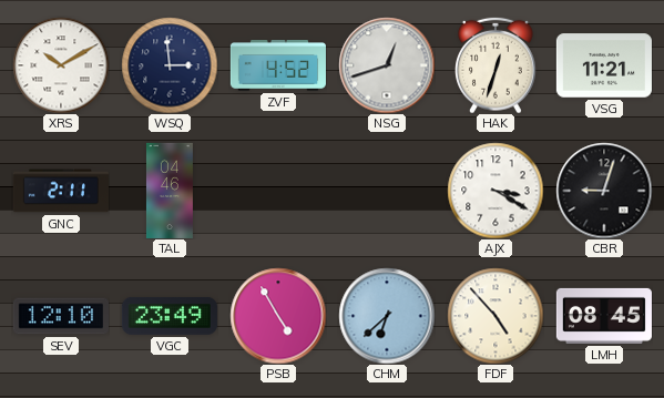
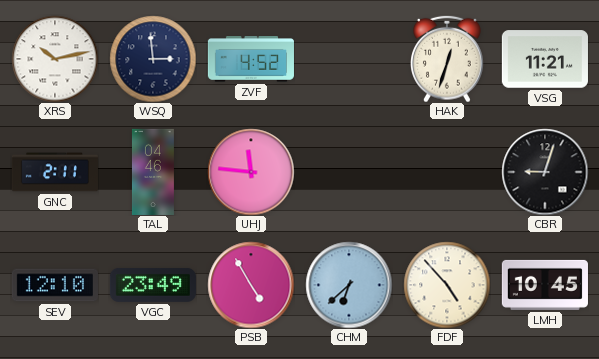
XRS: 10:10 -> 10:13 (55, 59)
NSG: 12:42 -> none (387, 65)
UHJ: none -> 11:46 (251, 172)
AJX: 3:20 -> none (496, 191)
LMH: 08:45 -> 10:45 (545, 285)
